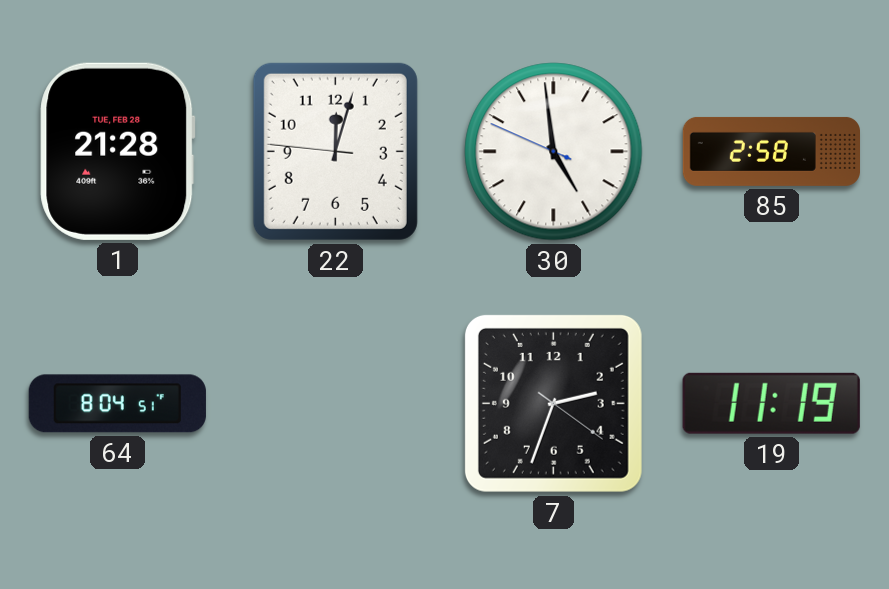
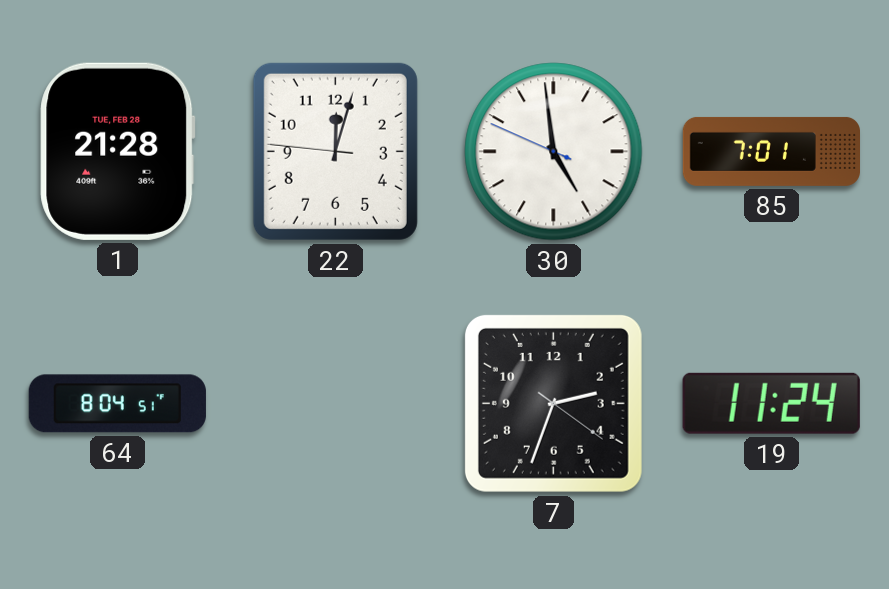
85: 2:58 -> 7:01 (771, 151)
19: 11:19 -> 11:24 (771, 403)
